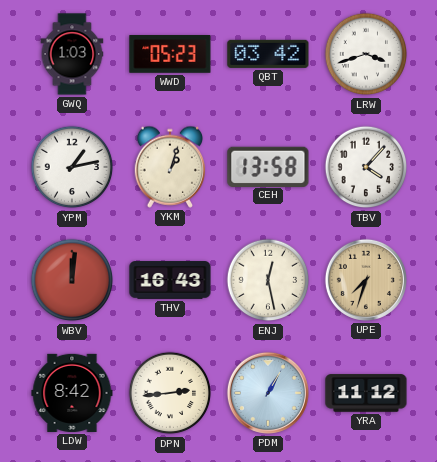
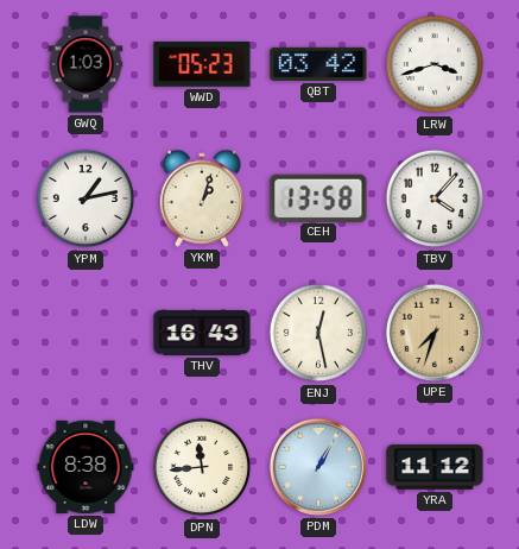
WBV: 12:01 -> none (72, 280)
LDW: 8:42 -> 8:38 (86, 467)
DPN: 2:44 -> 11:44 (202, 467)
